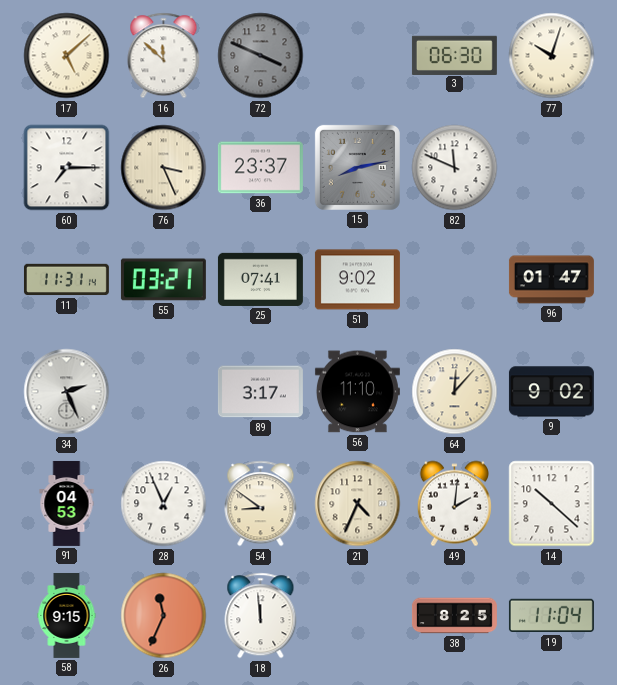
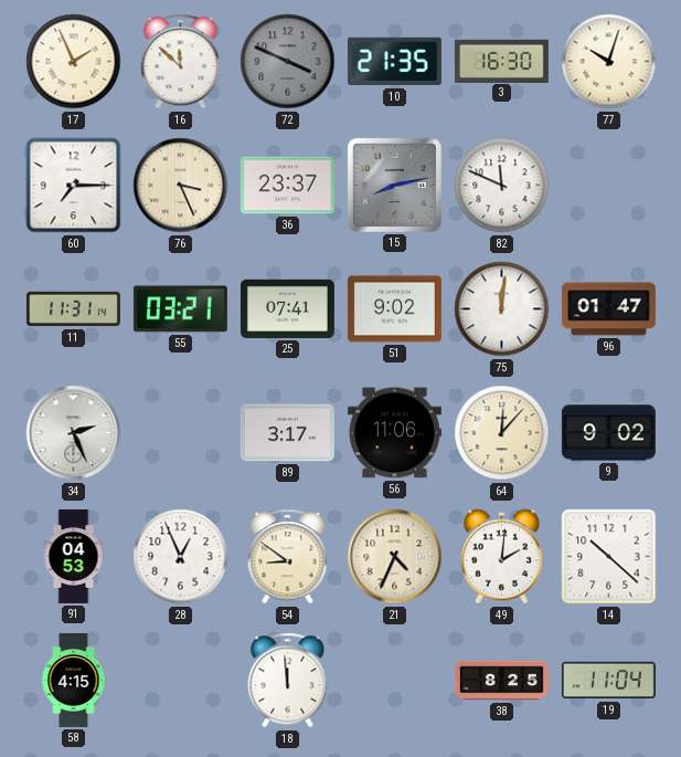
17: 5:08 -> 1:56 (74, 62)
10: none -> 21:35 (394, 62)
3: 06:30 -> 16:30 (501, 61)
75: none -> 12:01 (502, 309)
56: 11:10 -> 11:06 (394, 433)
58: 9:15 -> 4:15 (74, 680)
26: 11:34 -> none (164, 616)
